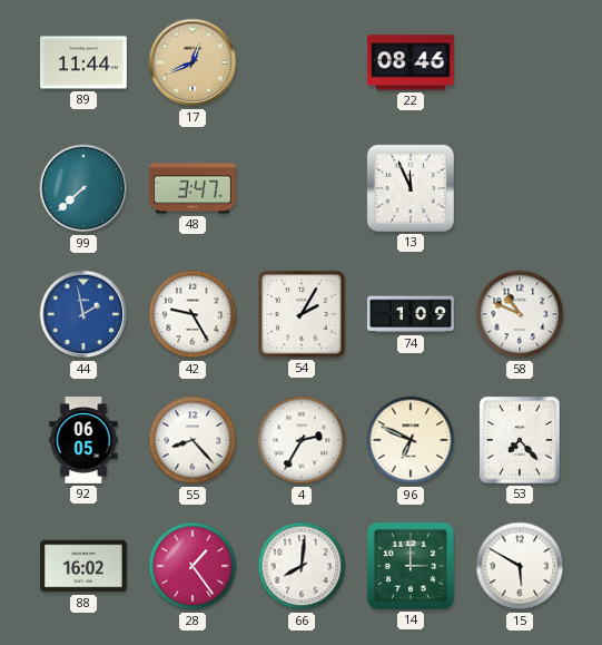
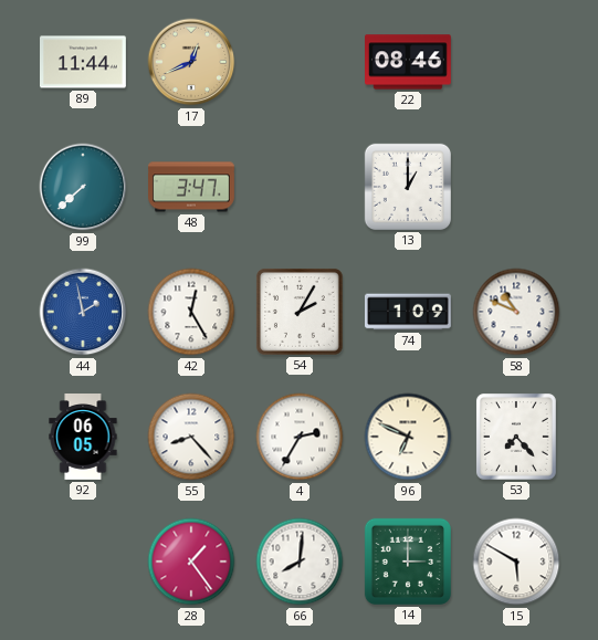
13: 11:56 -> 1:00 (408, 187)
42: 9:25 -> 12:25 (191, 312)
88: 16:02 -> none (85, 566)
